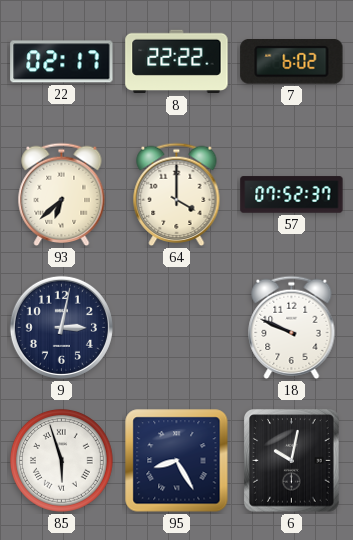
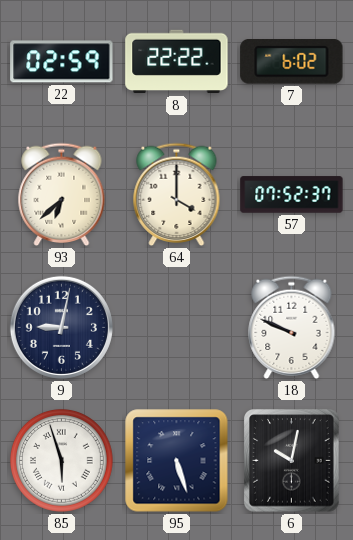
22: 02:17 -> 02:59 (62, 62)
9: 3:02 -> 9:02 (61, 327)
95: 8:25 -> 5:27 (177, 461)
